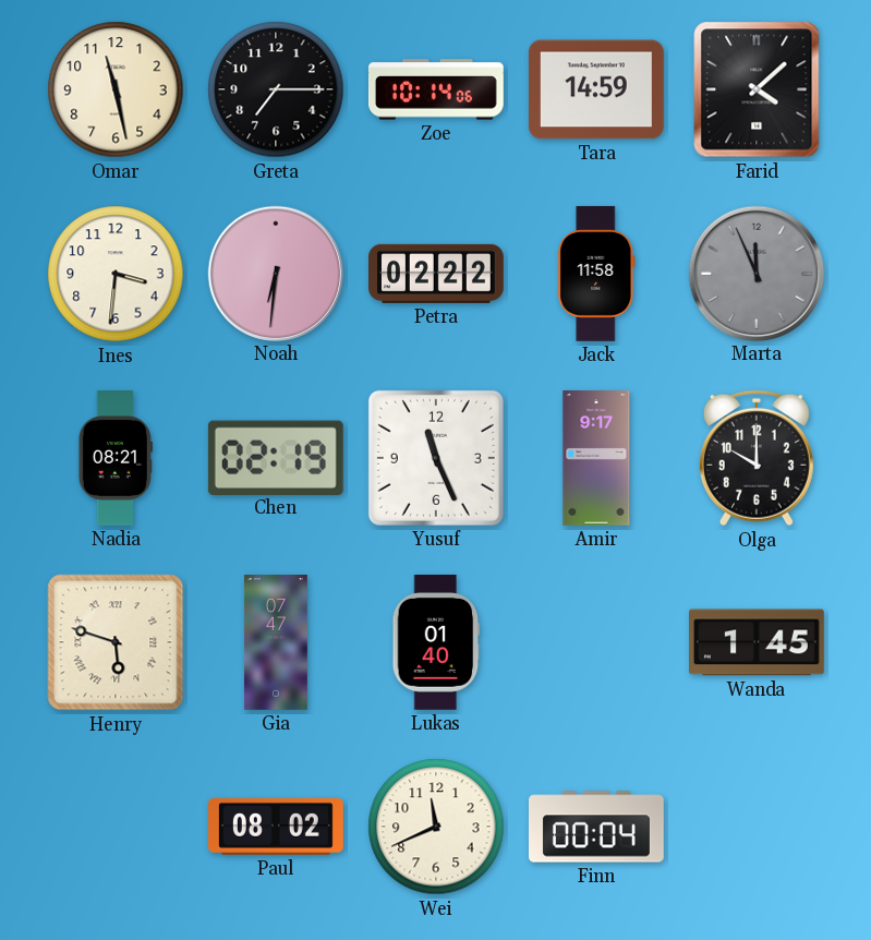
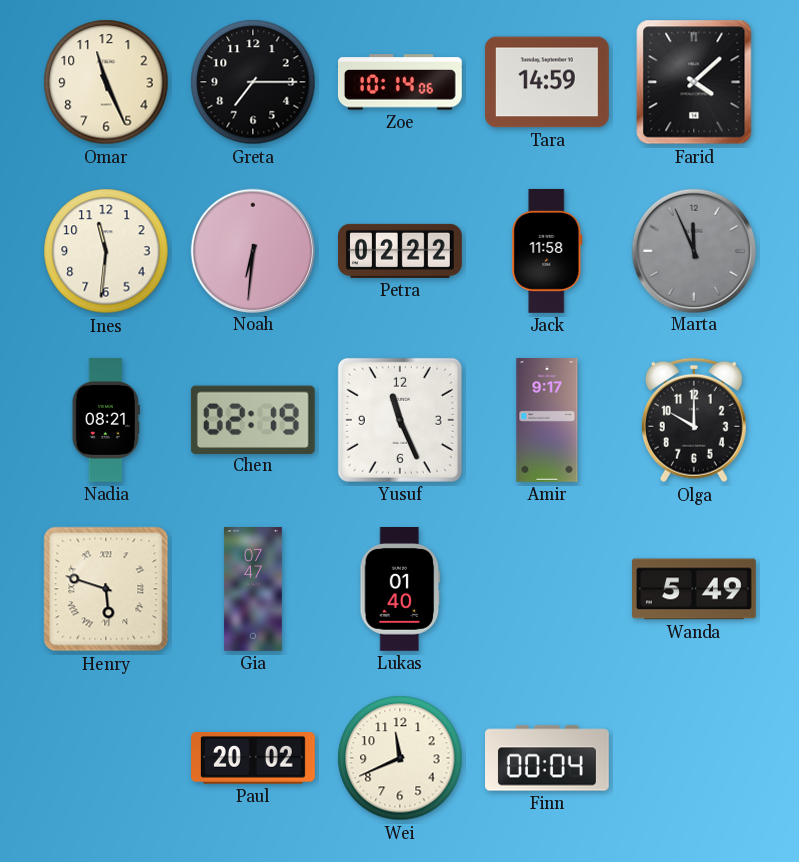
Omar: 11:28 -> 11:26 (106, 82)
Ines: 3:31 -> 11:31 (106, 251)
Wanda: 1:45 -> 5:49 (695, 589)
Paul: 08:02 -> 20:02 (254, 759)
